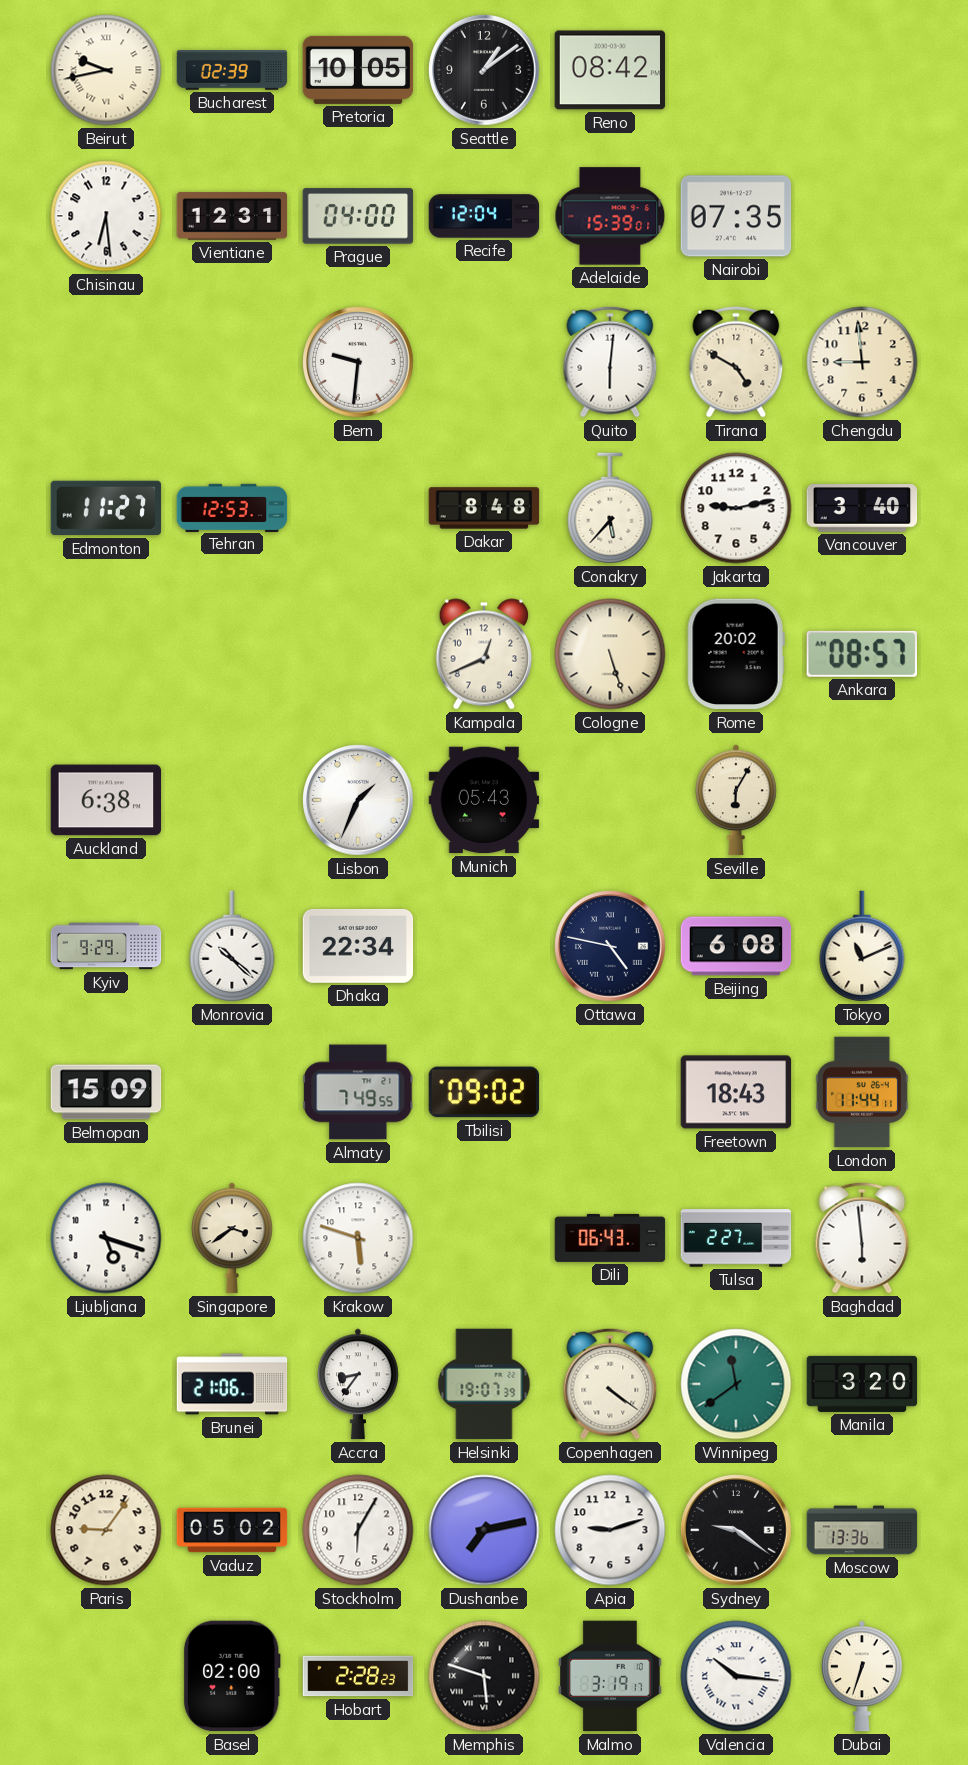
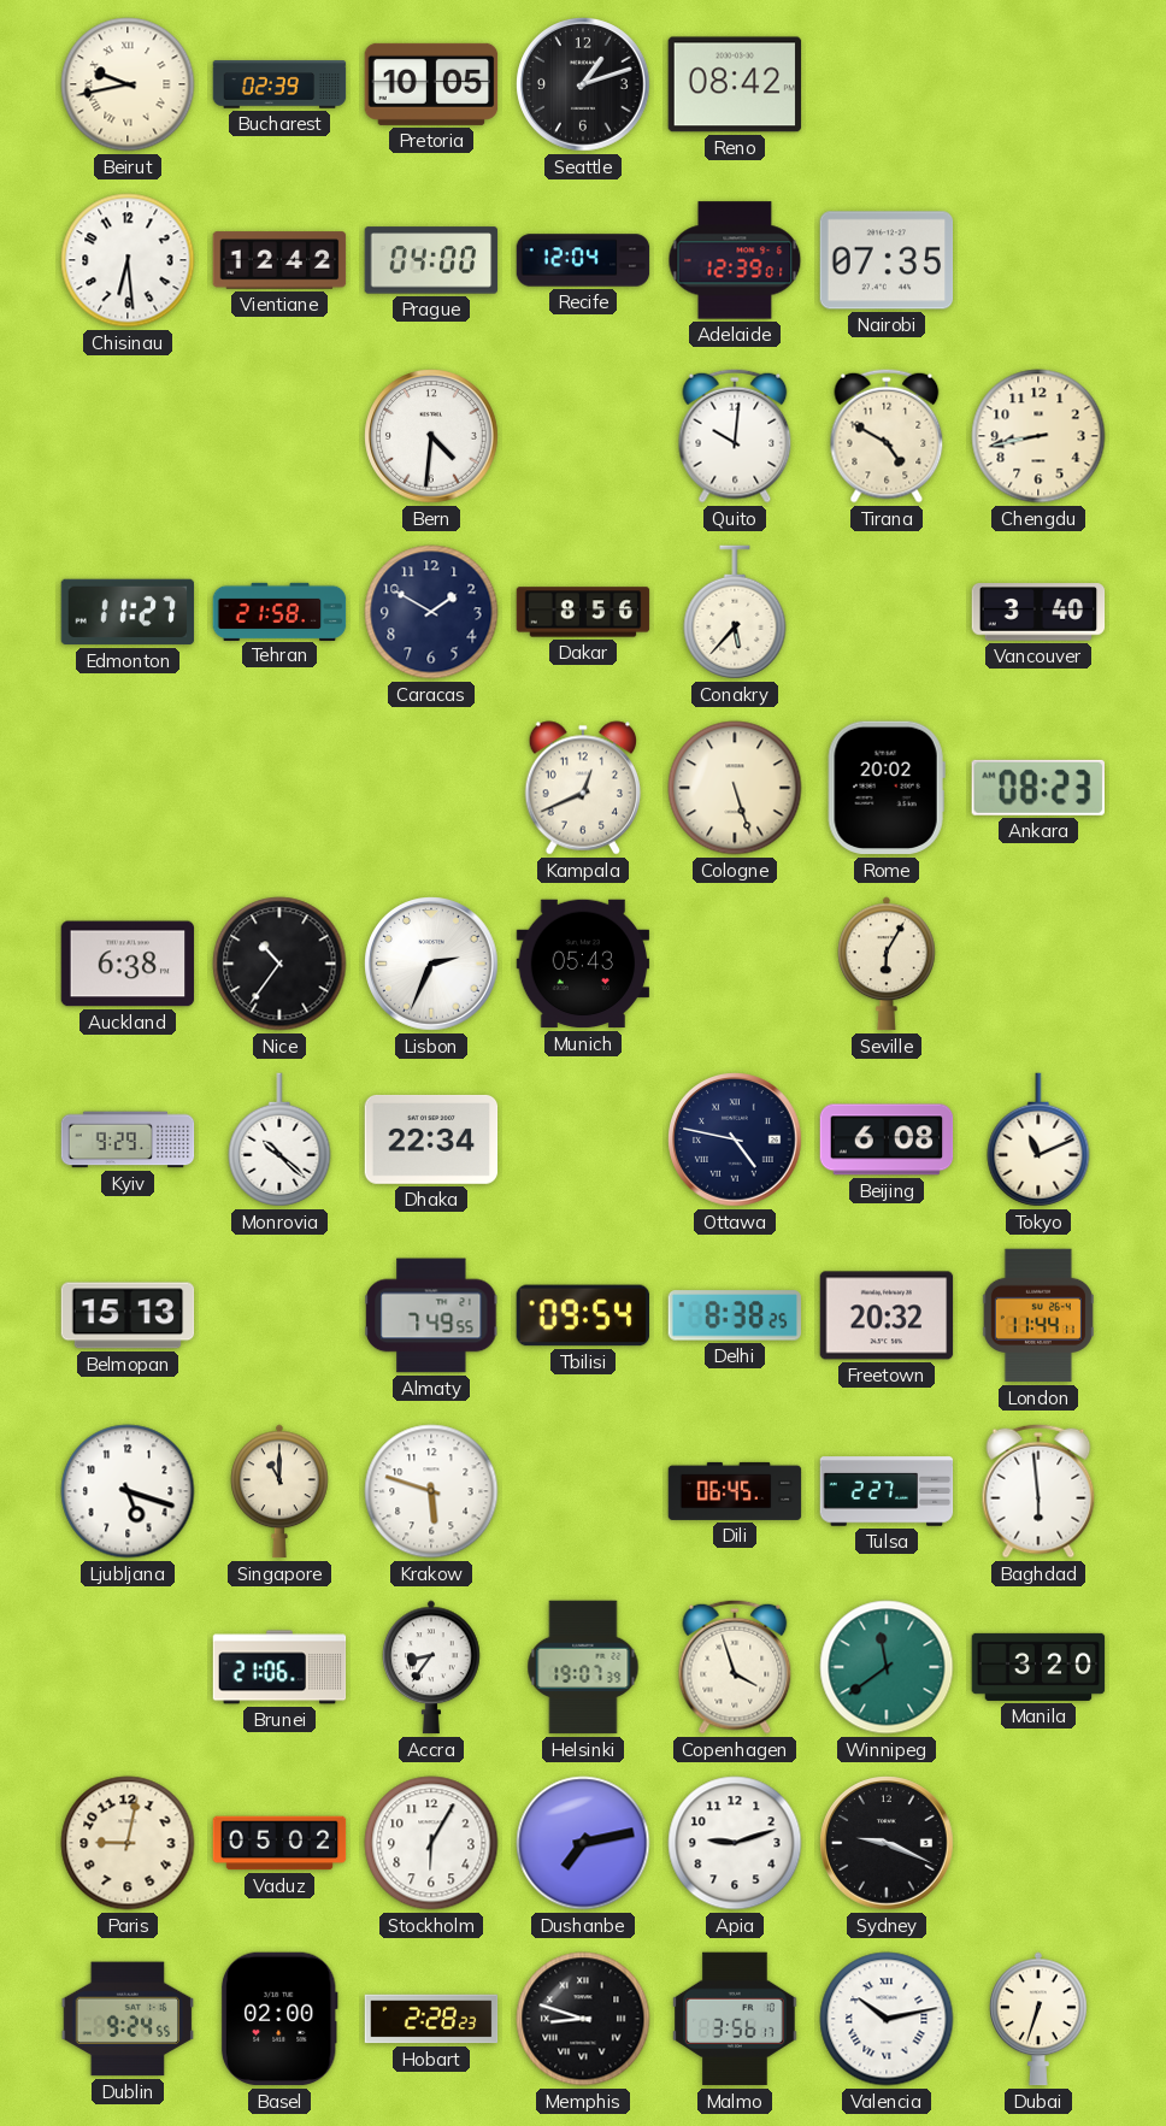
Seattle: 1:09 -> 1:12 (583, 84)
Vientiane: 12:31 -> 12:42 (279, 260)
Adelaide: 15:39 -> 12:39 (735, 260)
Bern: 9:31 -> 4:31 (431, 436)
Quito: 6:01 -> 10:01 (735, 436)
Chengdu: 8:59 -> 8:43 (1038, 436)
Tehran: 12:53 -> 21:58 (279, 611)
Caracas: none -> 1:50 (431, 612)
Dakar: 8:48 -> 8:56 (583, 612)
Jakarta: 9:13 -> none (736, 508)
Ankara: 08:57 -> 08:23 (1038, 788)
Nice: none -> 10:36 (279, 964)
Lisbon: 1:34 -> 2:34 (431, 964)
Belmopan: 15:09 -> 15:13 (128, 1315)
Tbilisi: 09:02 -> 09:54 (583, 1315)
Delhi: none -> 8:38 (735, 1315)
Freetown: 18:43 -> 20:32 (887, 1315)
Singapore: 3:39 -> 11:00 (279, 1491)
Dili: 06:43 -> 06:45 (735, 1491)
Copenhagen: 4:21 -> 3:57 (735, 1667)
Paris: 9:06 -> 9:02 (128, 1843)
Sydney: 9:21 -> 9:19 (887, 1843)
Moscow: 13:36 -> none (862, 1530)
Dublin: none -> 9:24 (128, 2019)
Memphis: 5:48 -> 8:48 (583, 2019)
Malmo: 3:19 -> 3:56 (735, 2019)
Valencia: 10:16 -> 10:13 (887, 2019)
